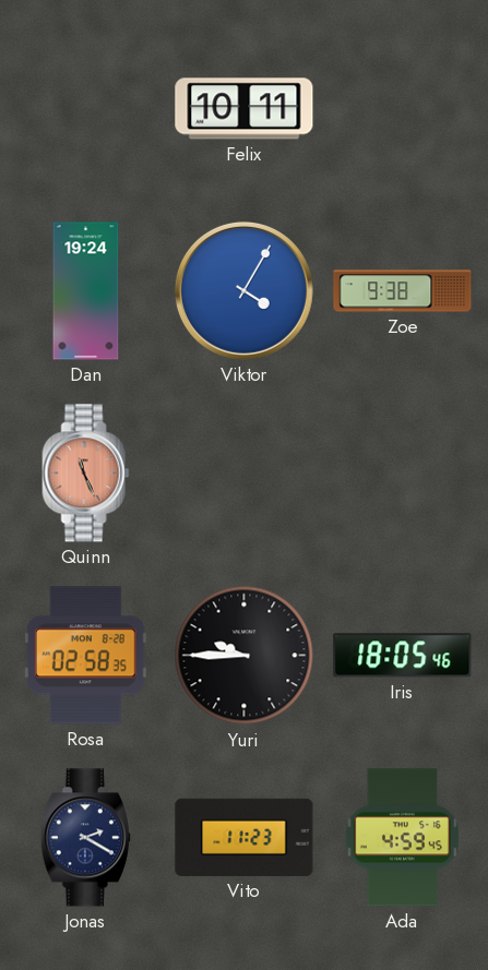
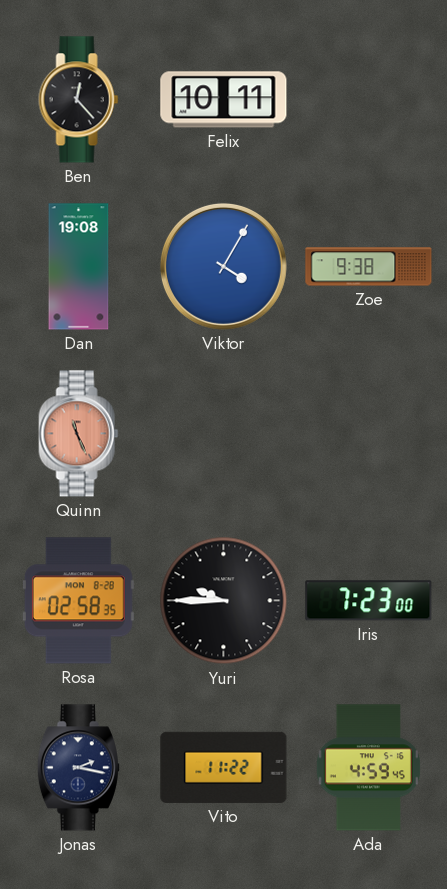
Ben: none -> 12:23 (79, 100)
Dan: 19:24 -> 19:08 (79, 267)
Iris: 18:05 -> 7:23 (369, 601)
Jonas: 2:20 -> 2:17 (78, 768)
Vito: 11:23 -> 11:22 (224, 767)
